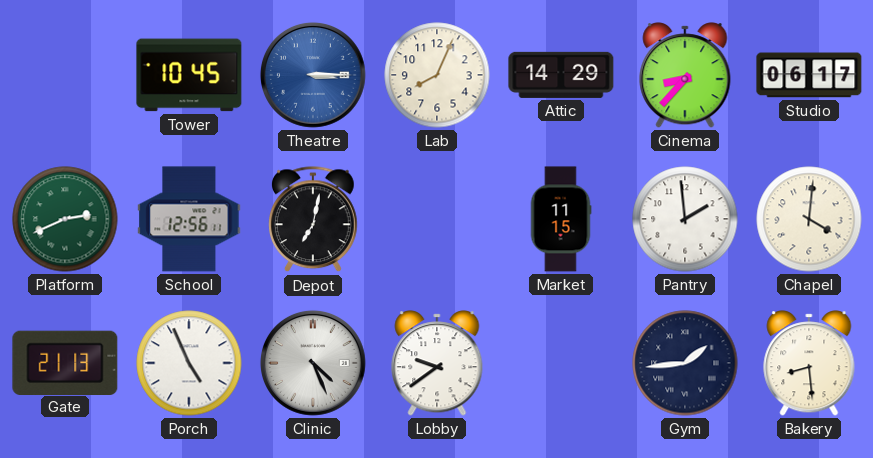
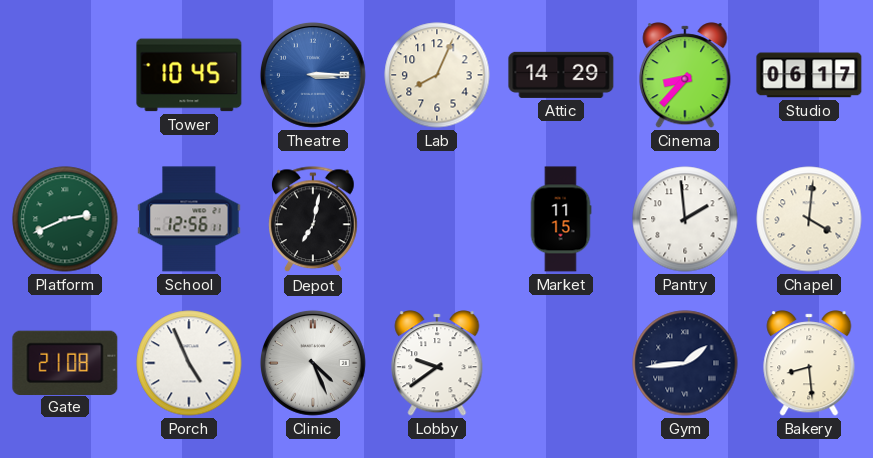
Gate: 21:13 -> 21:08 (65, 362)
